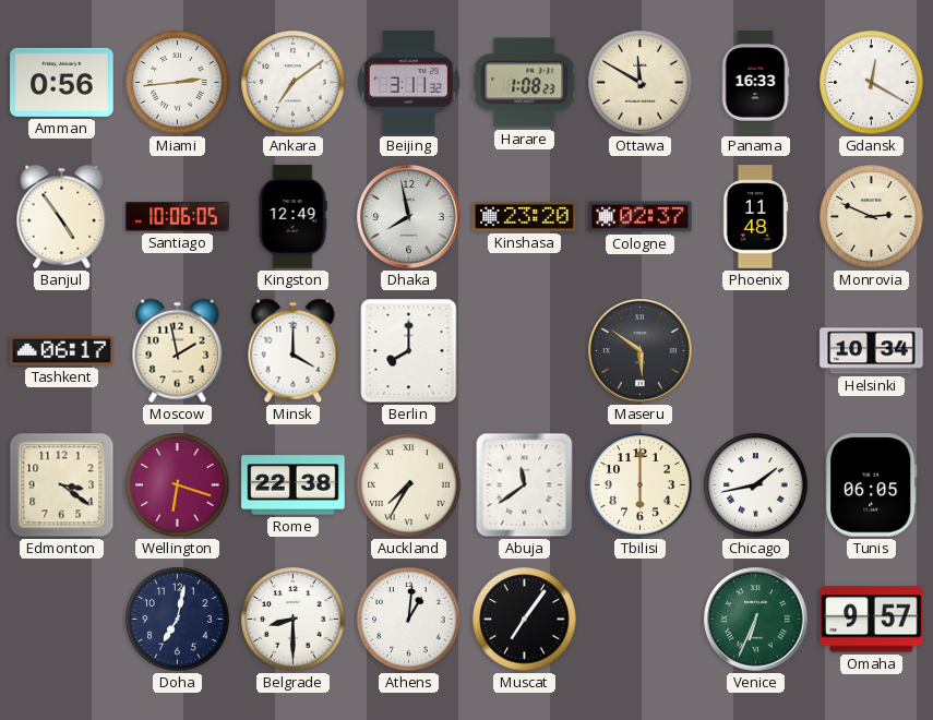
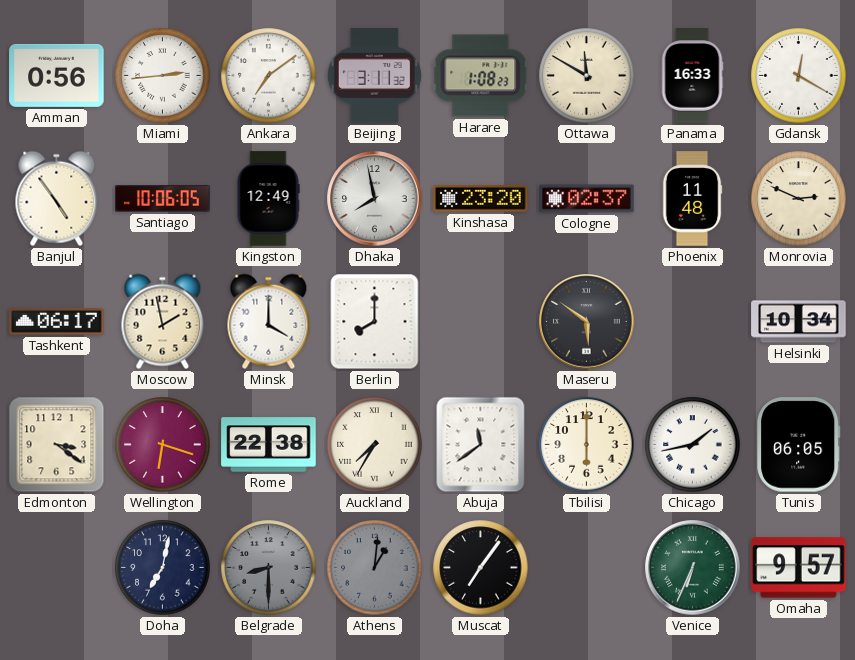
Belgrade dial: white -> grey (269, 568)
Athens dial: white -> grey (375, 568)
